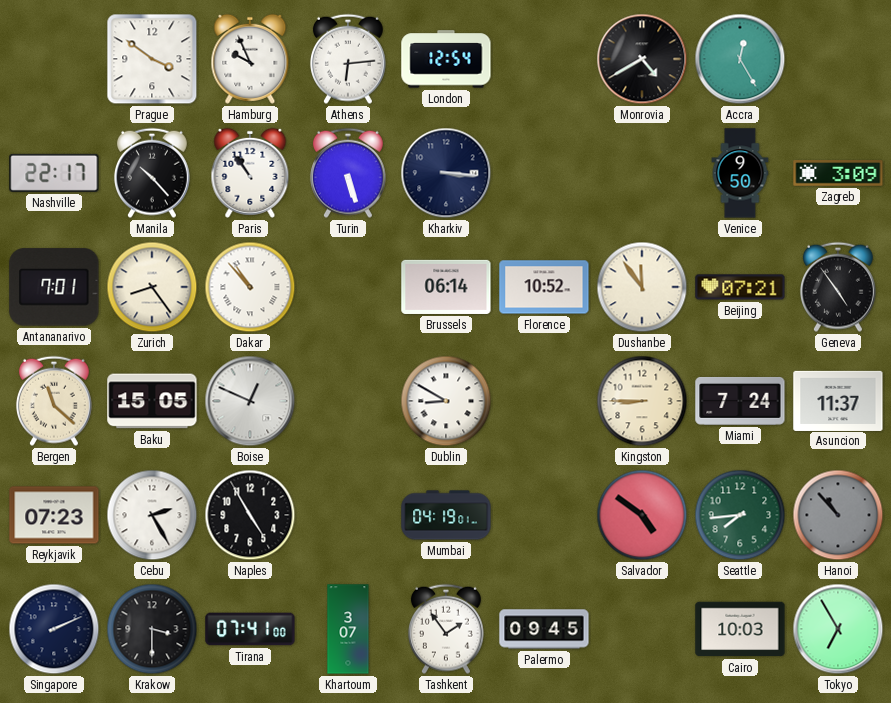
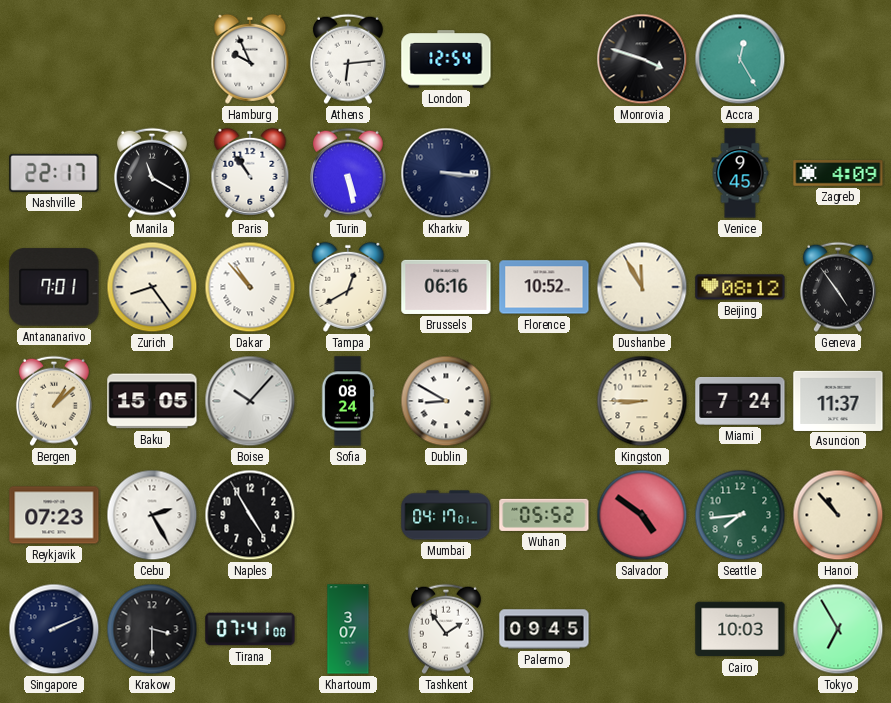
Prague: 3:51 -> none (152, 59)
Monrovia: 4:40 -> 3:48 (642, 59)
Manila: 10:23 -> 11:20 (152, 173)
Turin: 5:27 -> 5:28 (348, 173)
Venice: 9:50 -> 9:45 (740, 173)
Zagreb: 3:09 -> 4:09 (838, 173)
Tampa: none -> 12:40 (348, 287)
Brussels: 06:14 -> 06:16 (446, 287)
Dushanbe: 11:54 -> 11:55 (642, 287)
Beijing: 07:21 -> 08:12 (740, 287)
Bergen: 11:22 -> 1:08 (54, 401)
Boise: 12:49 -> 10:07 (250, 401)
Sofia: none -> 08:24 (348, 401)
Mumbai: 04:19 -> 04:17 (446, 515)
Wuhan: none -> 05:52 (544, 515)
Hanoi dial: grey -> cream (838, 515)
